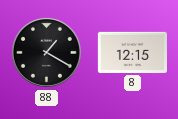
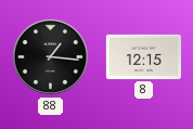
88: 1:20 -> 1:16 (50, 56)
